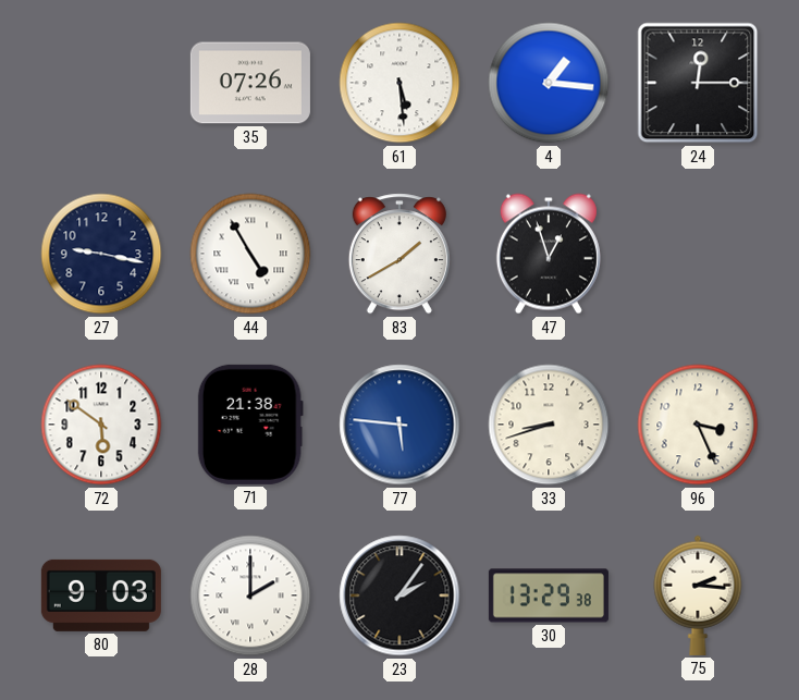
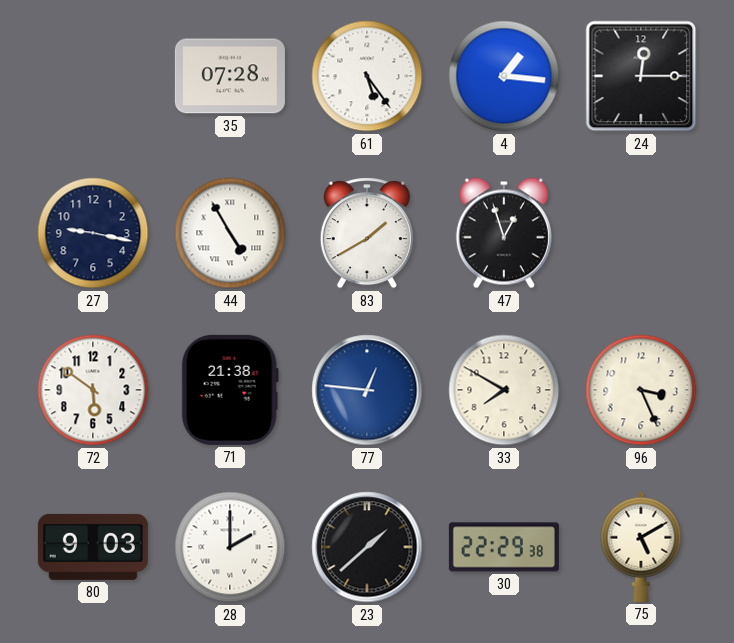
35: 07:26 -> 07:28 (230, 76)
61: 5:29 -> 5:24 (367, 76)
77: 5:46 -> 12:46 (367, 390)
33: 8:42 -> 7:50 (504, 390)
23: 2:06 -> 1:38 (367, 547)
30: 13:29 -> 22:29 (504, 547)
75: 2:16 -> 5:10 (641, 547)
